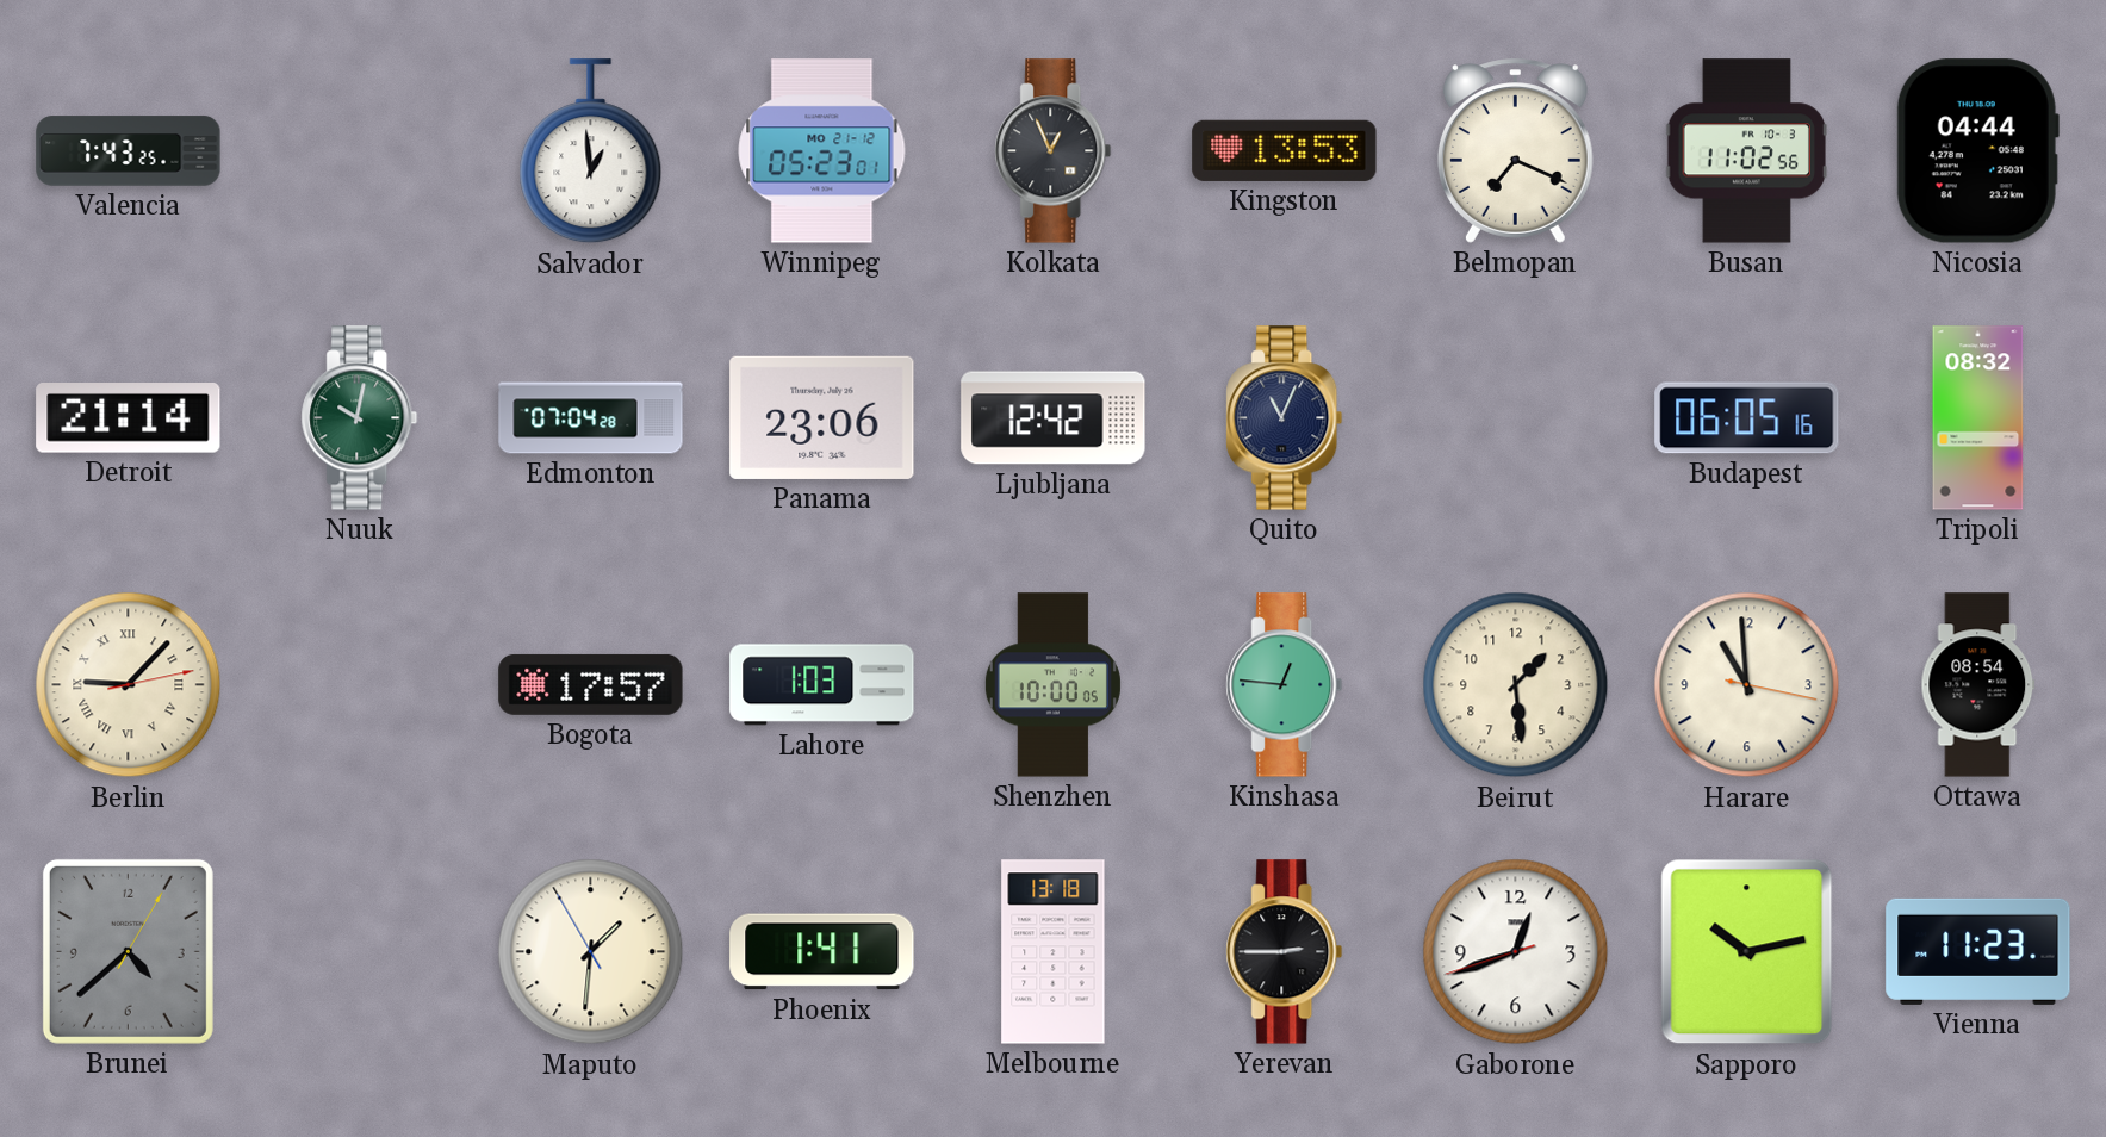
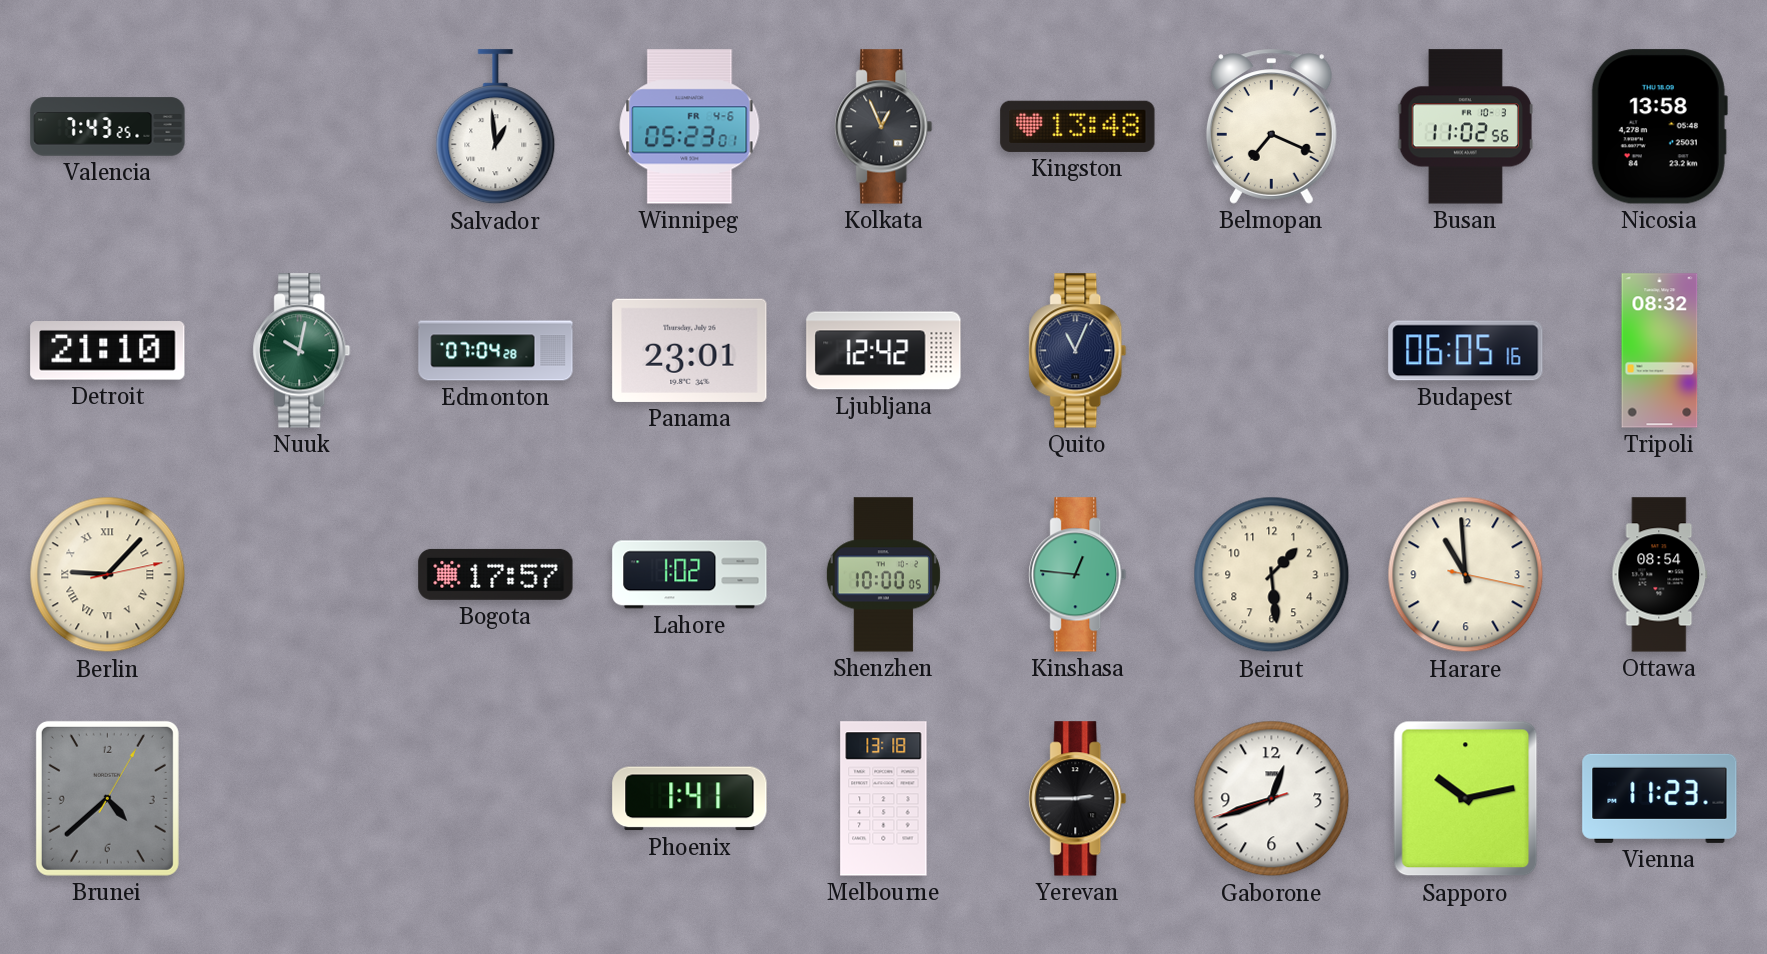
Winnipeg date: MO 21-12 -> FR 4-6 (690, 127)
Kingston: 13:53 -> 13:48 (1078, 126)
Nicosia: 04:44 -> 13:58 (1659, 127)
Detroit: 21:14 -> 21:10 (108, 351)
Panama: 23:06 -> 23:01 (690, 350)
Lahore: 1:03 -> 1:02 (690, 575)
Maputo: 1:30 -> none (591, 952)
